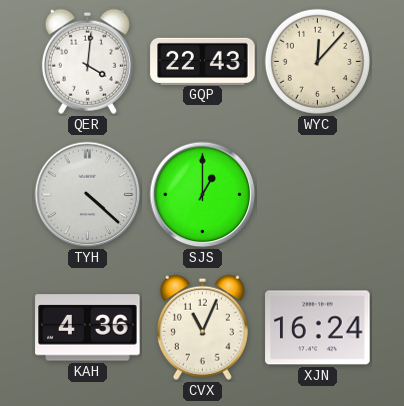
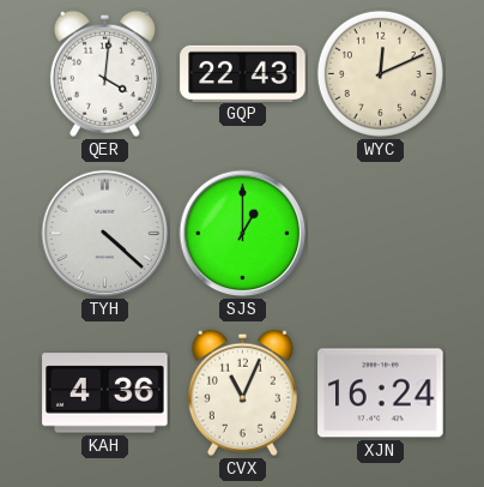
WYC: 12:07 -> 12:11 (380, 73)
